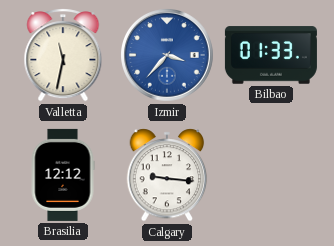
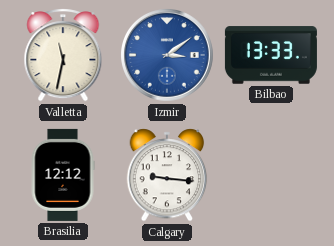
Izmir: 3:37 -> 3:09 (168, 56)
Bilbao: 01:33 -> 13:33 (271, 55)
